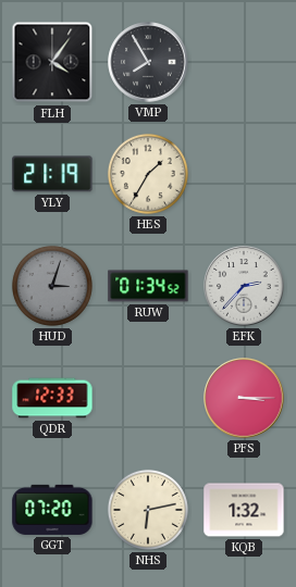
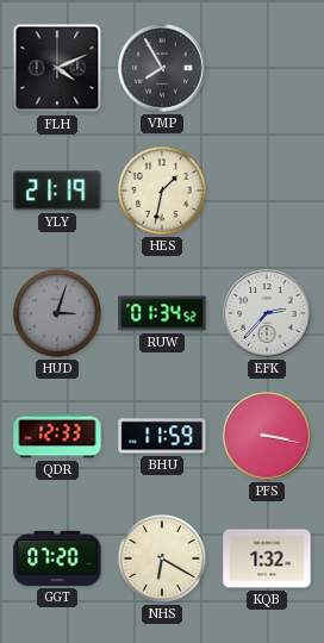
FLH: 4:06 -> 4:11 (57, 68)
HES: 1:35 -> 1:32 (162, 191)
BHU: none -> 11:59 (162, 436)
PFS: 3:15 -> 3:17 (267, 436)
NHS: 6:13 -> 6:20 (162, 558)
